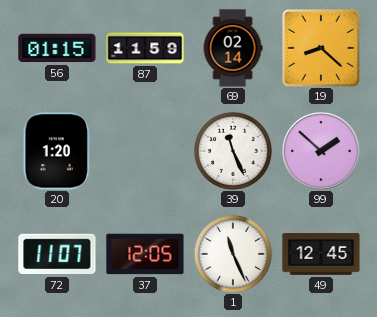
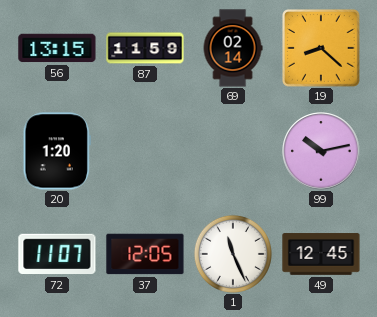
56: 01:15 -> 13:15 (57, 48)
39: 11:26 -> none (233, 151)
99: 1:52 -> 10:13 (321, 151)
